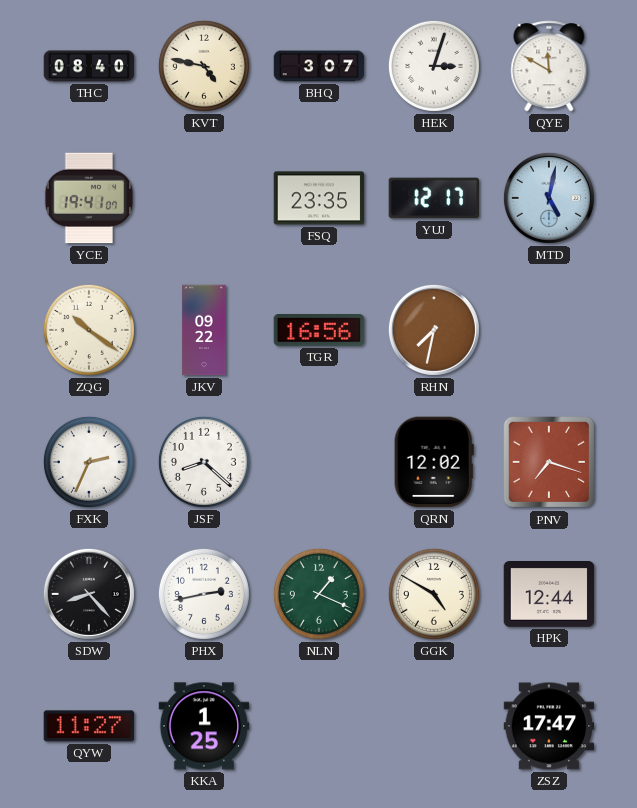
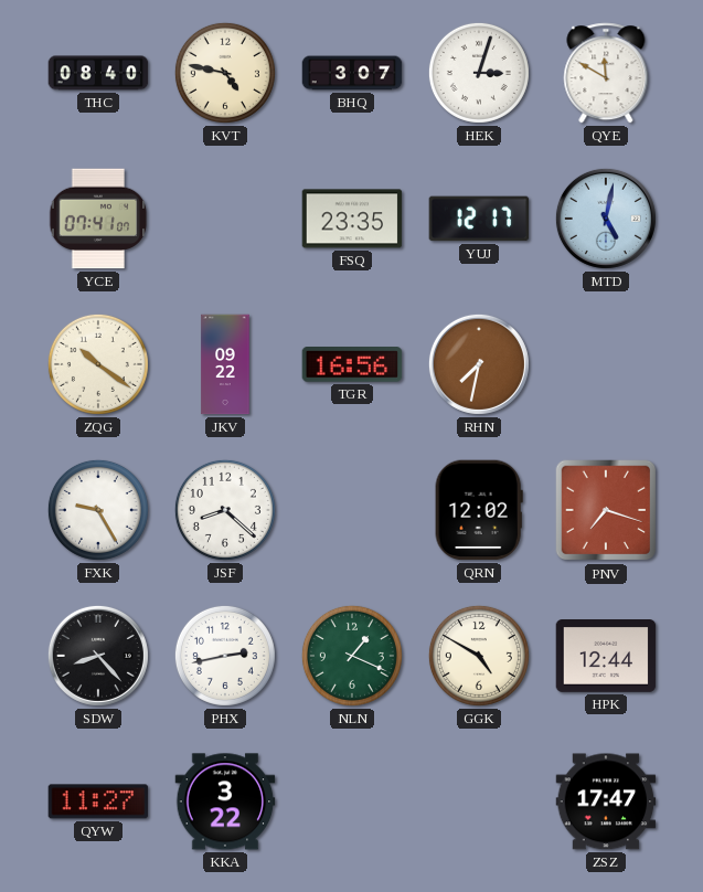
YCE: 19:41 -> 07:41 (98, 219)
FXK: 2:34 -> 9:25 (98, 510)
KKA: 1:25 -> 3:22 (225, 801)
